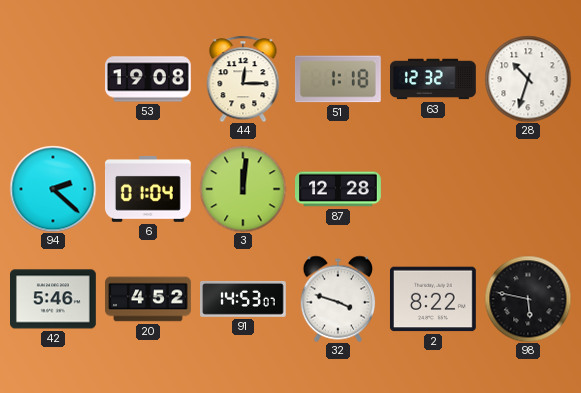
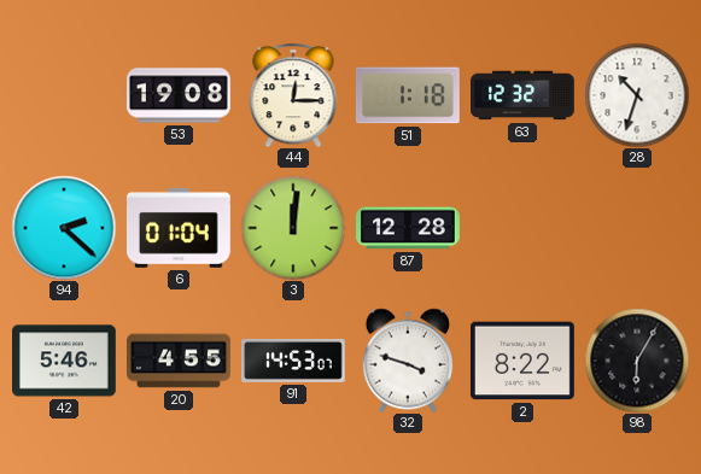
20: 4:52 -> 4:55 (179, 361)
98: 5:47 -> 6:05 (637, 361)
